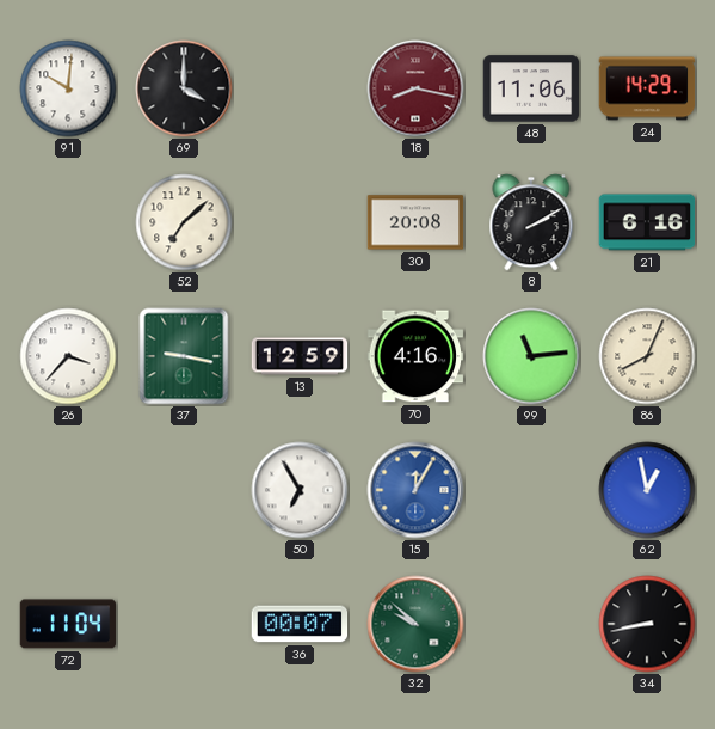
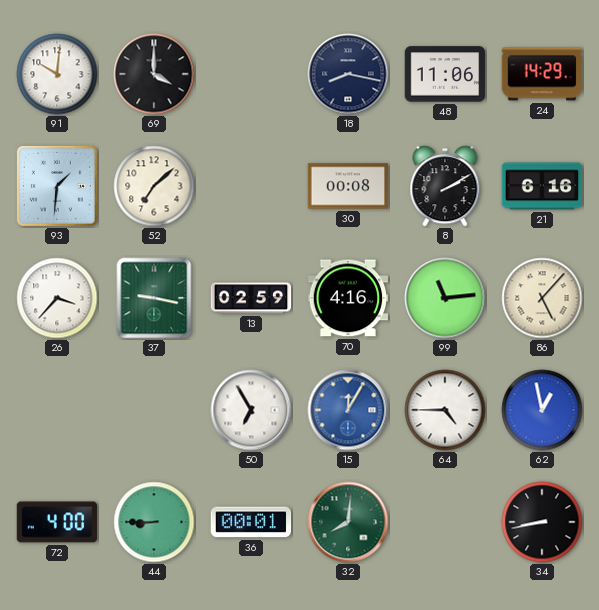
18 dial: burgundy -> navy (348, 74)
93: none -> 1:31 (57, 186)
30: 20:08 -> 00:08 (348, 186)
13: 12:59 -> 02:59 (251, 298)
86: 8:04 -> 5:07 (542, 298)
64: none -> 4:45 (445, 410)
72: 11:04 -> 4:00 (57, 522)
44: none -> 8:45 (154, 522)
36: 00:07 -> 00:01 (251, 522)
32: 9:52 -> 8:01 (348, 522)
